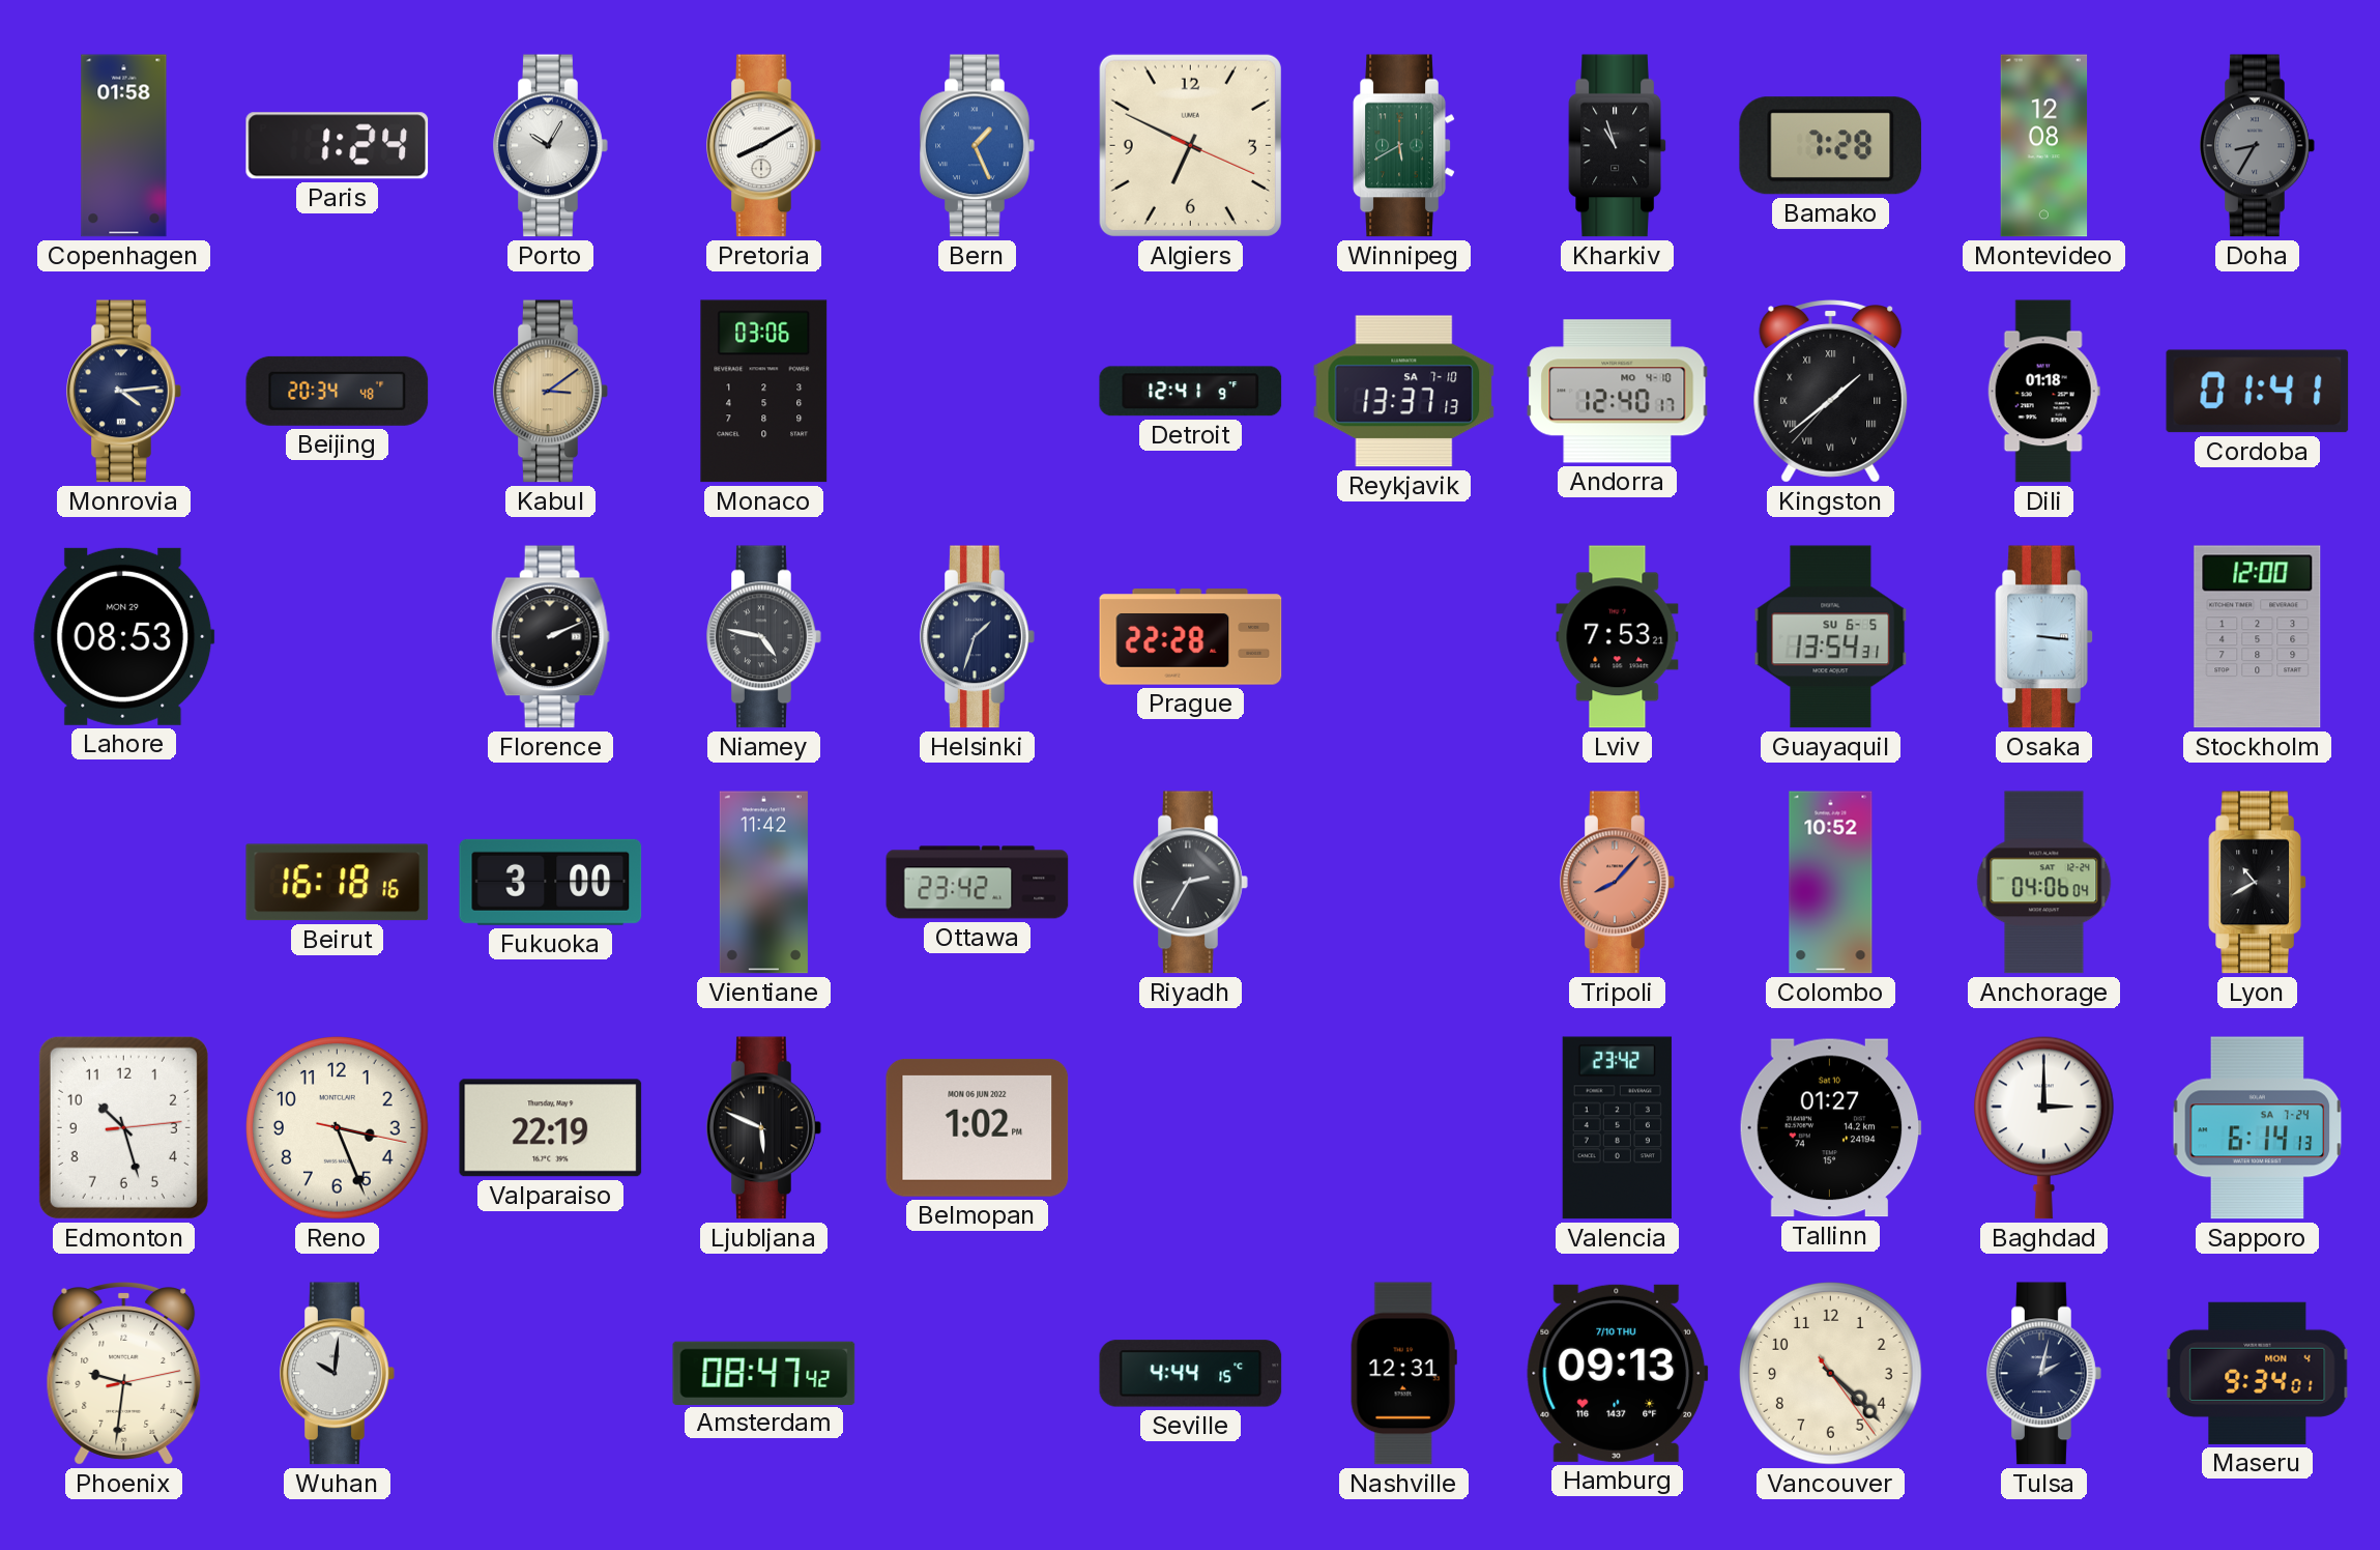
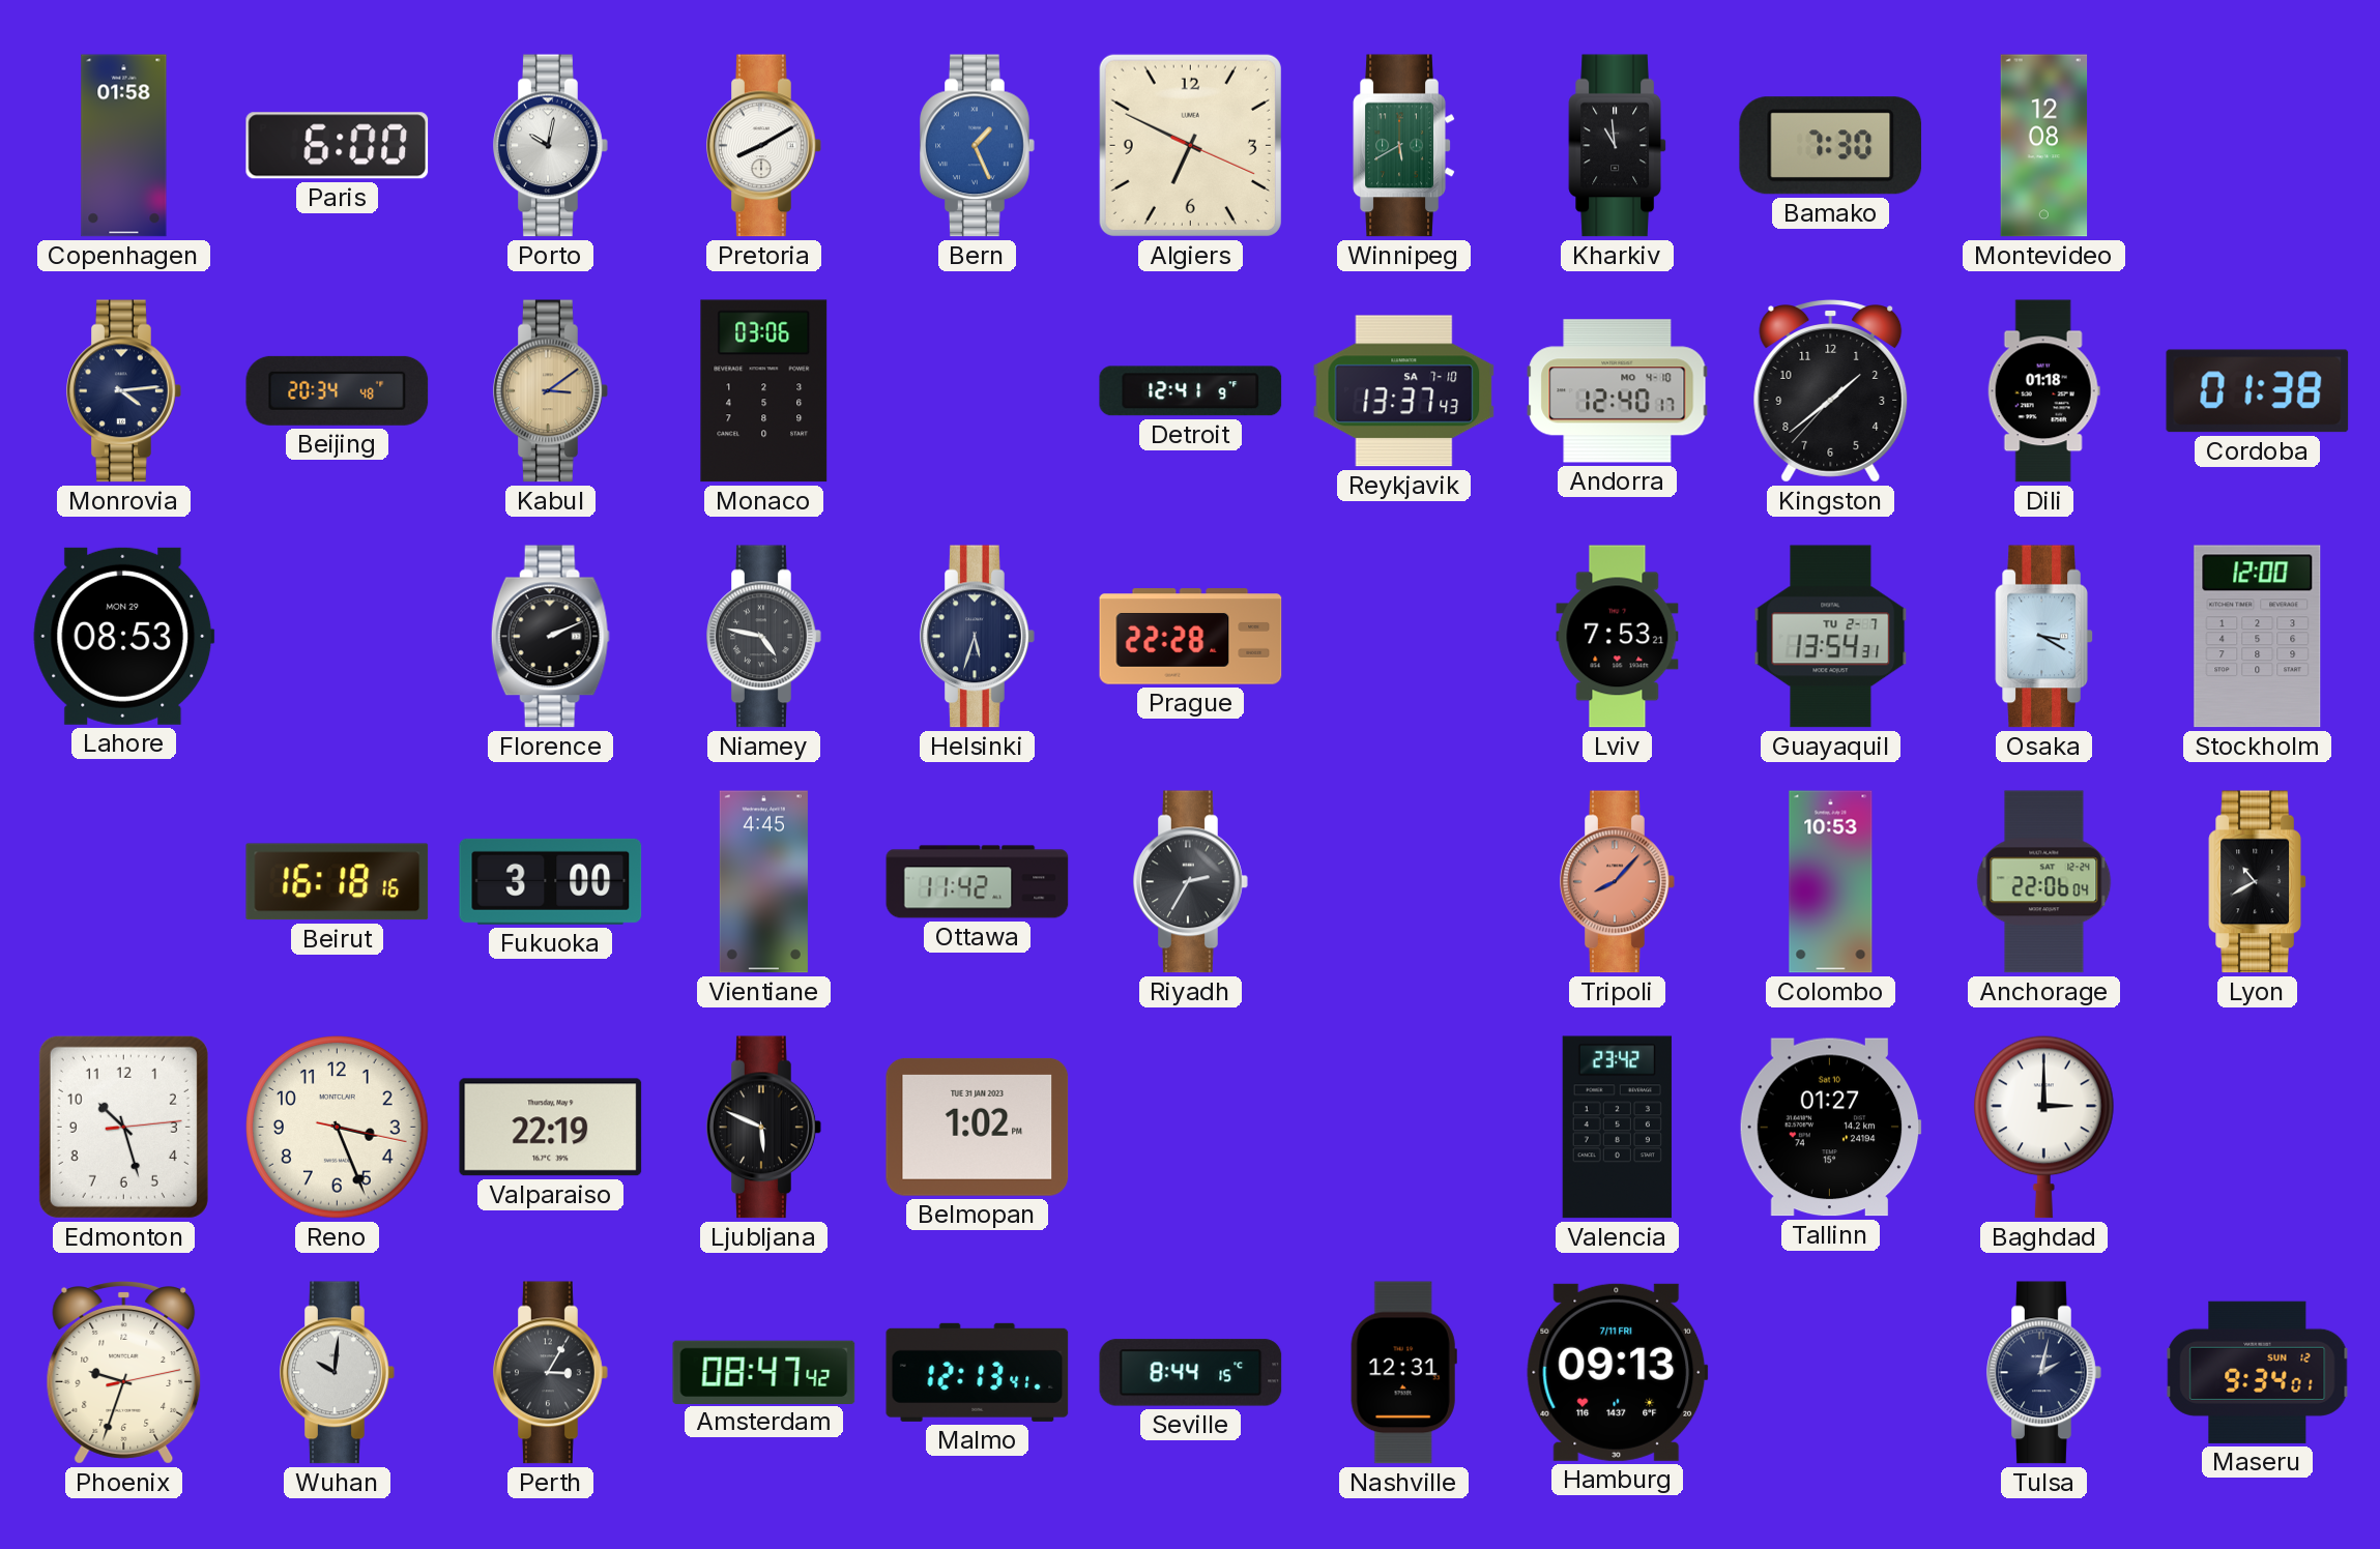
Paris: 1:24 -> 6:00 (338, 146)
Porto: 10:05 -> 10:02 (551, 146)
Kharkiv: 10:57 -> 10:59 (1617, 146)
Bamako: 7:28 -> 7:30 (1831, 146)
Doha: 8:35 -> none (2258, 146)
Reykjavik: 13:37:13 -> 13:37:43 (1404, 391)
Kingston numerals: Roman -> Arabic (1831, 391)
Cordoba: 01:41 -> 01:38 (2258, 391)
Helsinki: 1:33 -> 5:33 (978, 637)
Guayaquil date: SU 6-5 -> TU 2-7 (1831, 637)
Osaka: 3:16 -> 3:20 (2043, 637)
Vientiane: 11:42 -> 4:45 (763, 882)
Ottawa: 23:42 -> 11:42 (978, 882)
Colombo: 10:52 -> 10:53 (1831, 882)
Anchorage: 04:06 -> 22:06 (2044, 882)
Belmopan date: MON 06 JUN 2022 -> TUE 31 JAN 2023 (978, 1127)
Sapporo: 6:14 -> none (2258, 1128)
Phoenix: 9:31 -> 9:33 (124, 1373)
Perth: none -> 3:05 (551, 1373)
Malmo: none -> 12:13 (978, 1372)
Seville: 4:44 -> 8:44 (1191, 1373)
Hamburg date: 7/10 THU -> 7/11 FRI (1618, 1372)
Vancouver: 4:22 -> none (1831, 1374)
Maseru date: MON 4 -> SUN 12 (2258, 1372)
